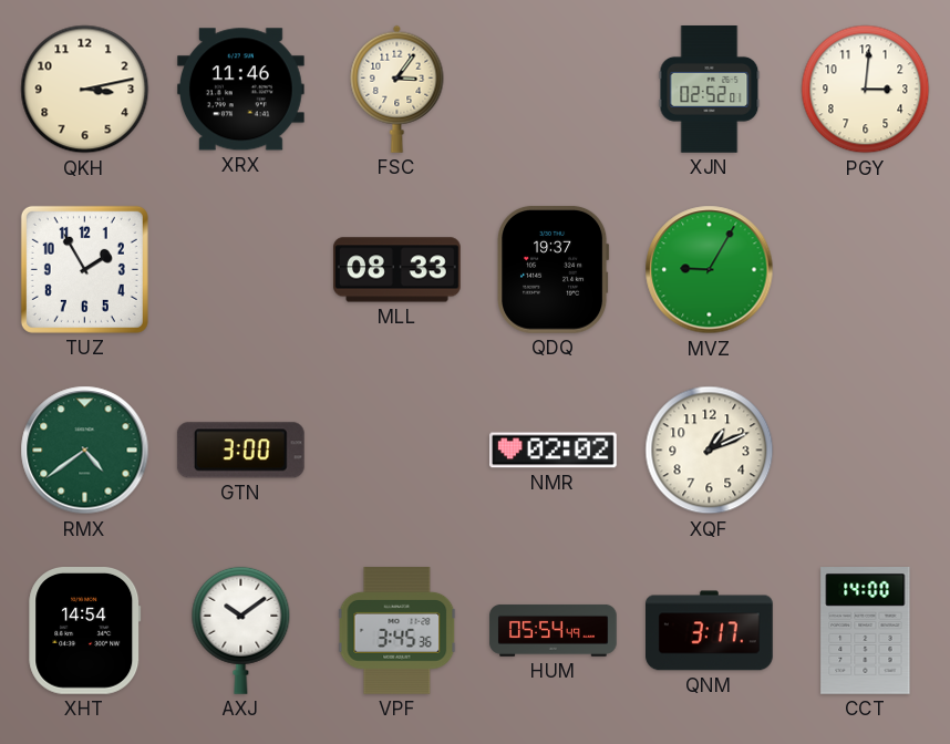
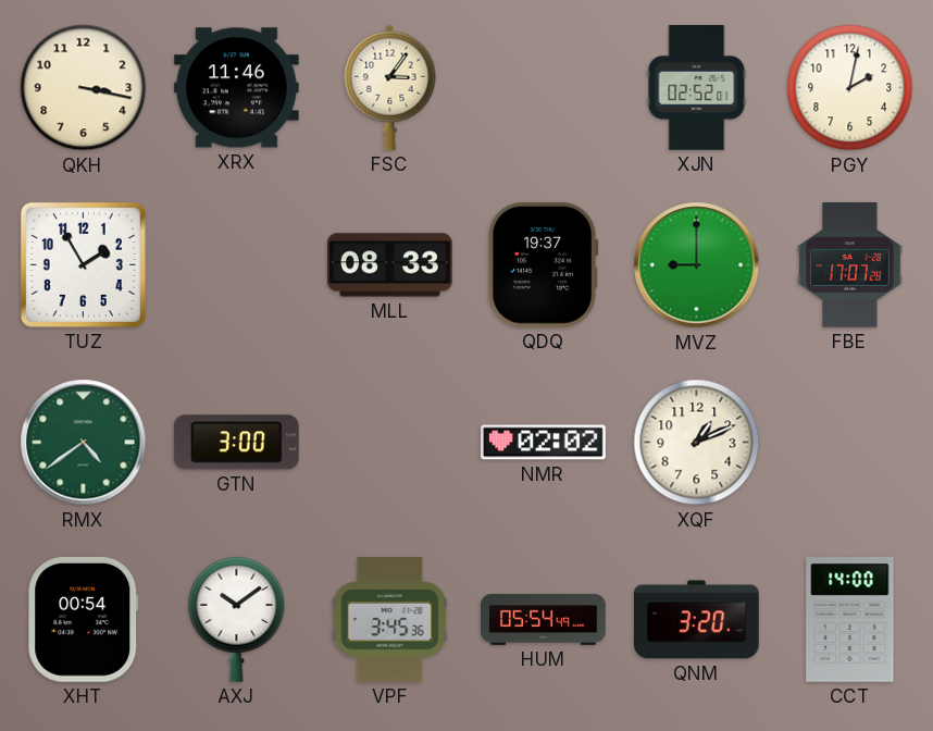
QKH: 3:13 -> 3:17 (84, 88)
PGY: 3:01 -> 2:02 (850, 88)
MVZ: 9:05 -> 9:00 (697, 265)
FBE: none -> 17:07 (850, 265)
XHT: 14:54 -> 00:54 (84, 620)
QNM: 3:17 -> 3:20 (697, 620)
